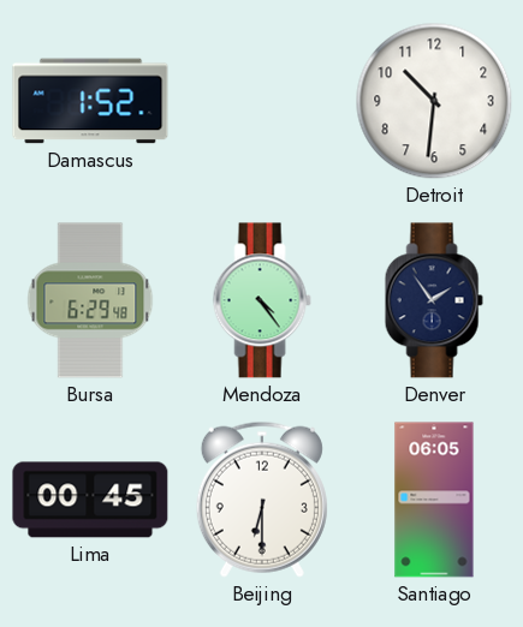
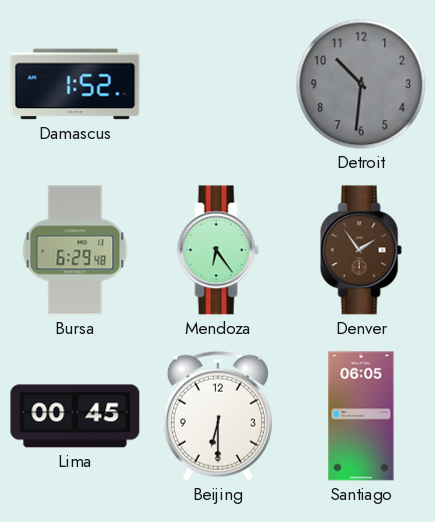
Detroit dial: white -> grey (361, 84)
Mendoza: 4:24 -> 6:24 (218, 250)
Denver dial: navy -> brown (361, 250)
